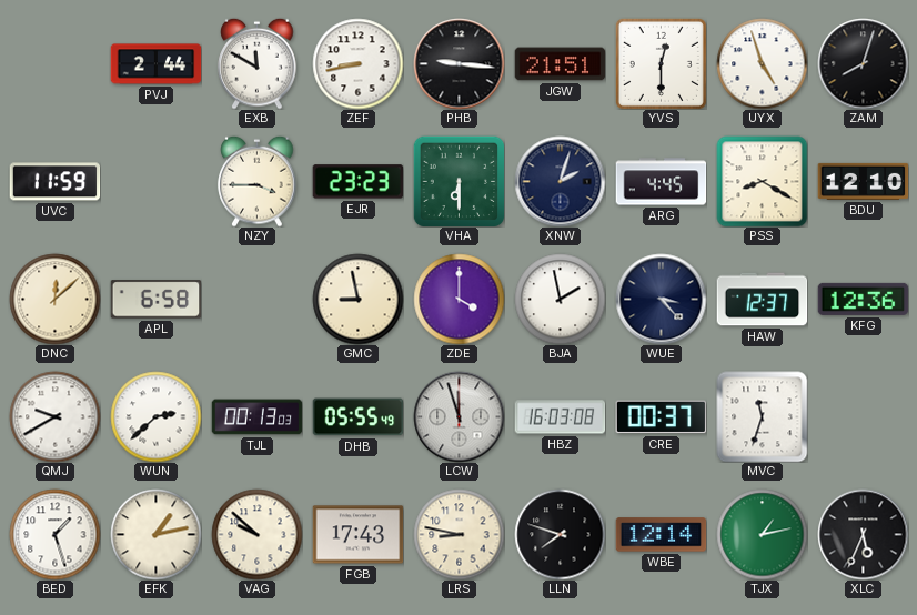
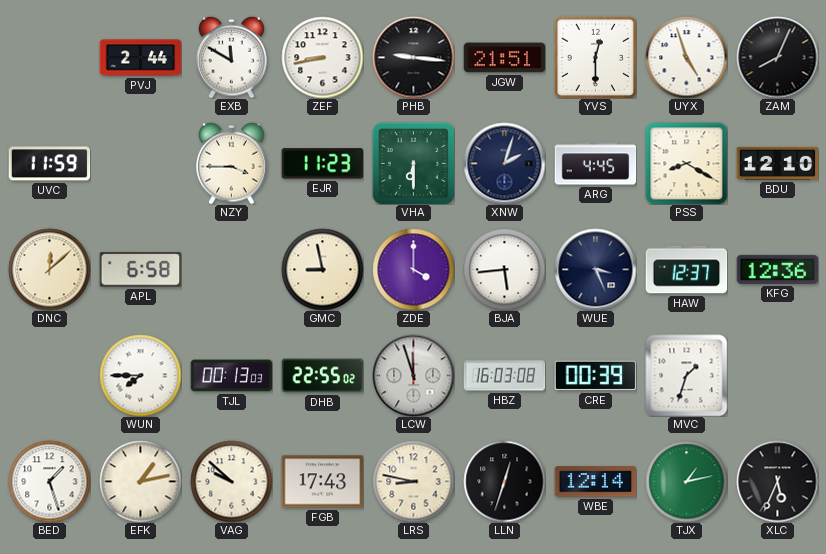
ZAM: 8:03 -> 8:04 (777, 57)
EJR: 23:23 -> 11:23 (322, 164)
BJA: 1:58 -> 5:44 (504, 269)
WUE: 3:23 -> 3:26 (595, 269)
QMJ: 9:40 -> none (54, 416)
WUN: 2:38 -> 7:45 (140, 375)
DHB: 05:55 -> 22:55 (322, 376)
CRE: 00:37 -> 00:39 (595, 376)
MVC: 11:33 -> 1:33 (686, 375)
LLN: 7:48 -> 12:33 (504, 481)
